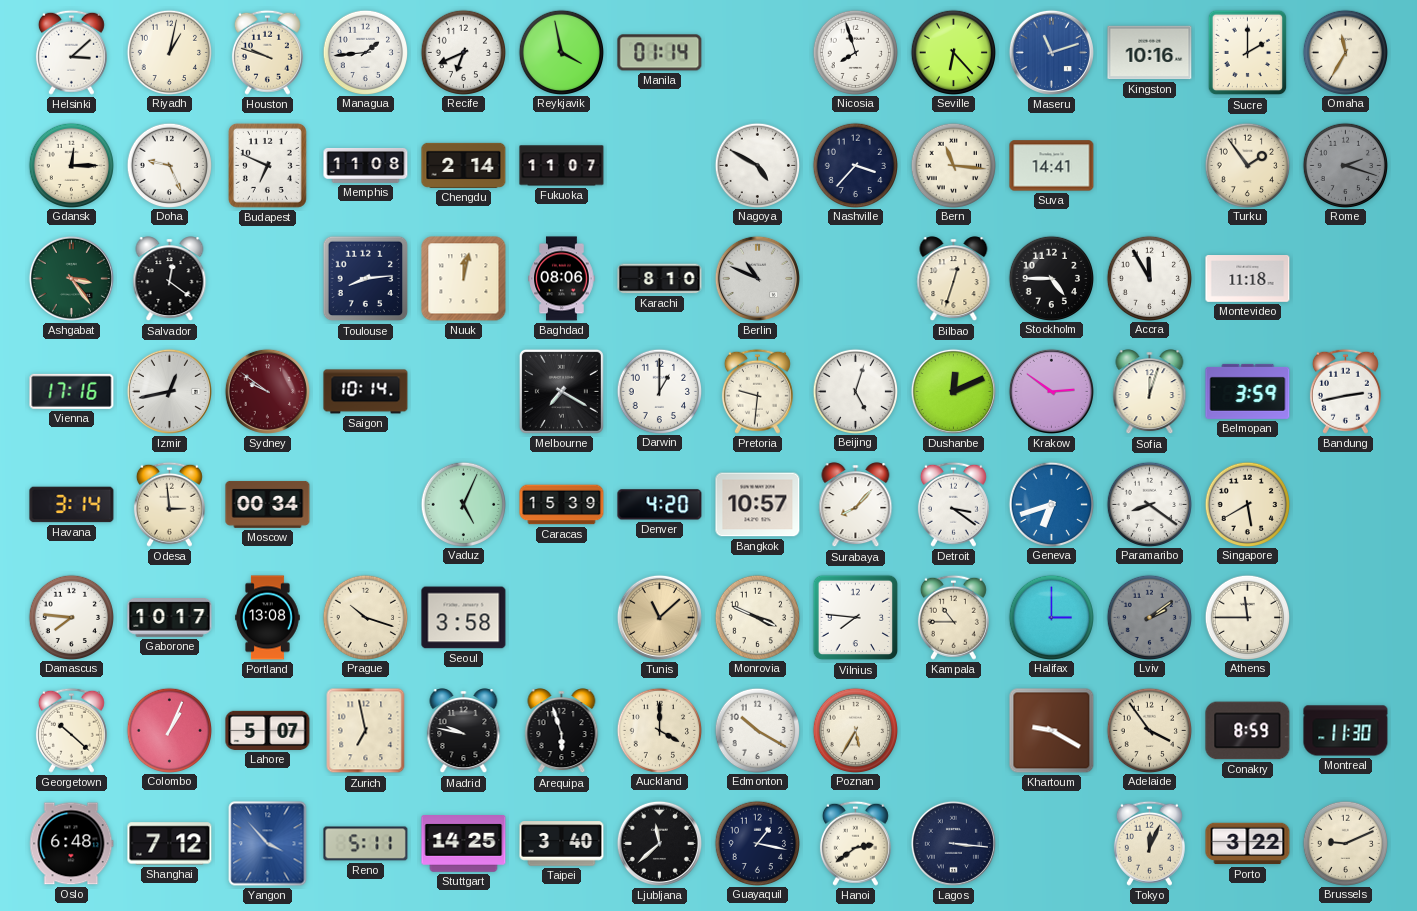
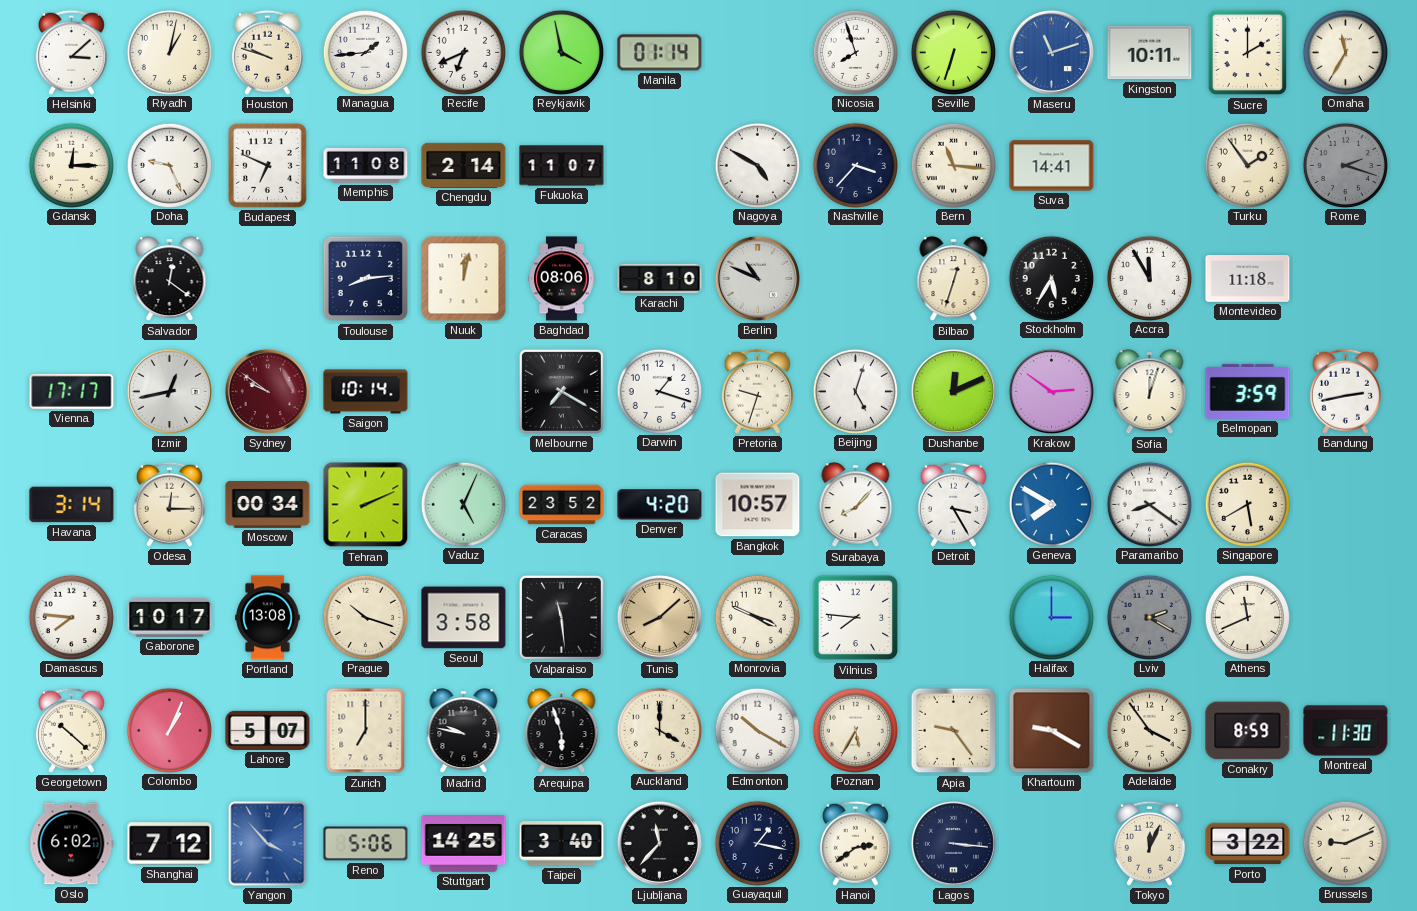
Seville: 6:23 -> 6:33 (953, 52)
Kingston: 10:16 -> 10:11 (1150, 53)
Ashgabat: 3:24 -> none (71, 278)
Stockholm: 4:45 -> 5:35 (1051, 278)
Vienna: 17:16 -> 17:17 (72, 391)
Darwin: 1:00 -> 1:18 (659, 391)
Pretoria: 9:31 -> 9:33 (757, 391)
Odesa: 2:59 -> 12:15 (169, 504)
Tehran: none -> 2:11 (366, 505)
Caracas: 15:39 -> 23:52 (562, 505)
Detroit: 3:21 -> 3:25 (953, 504)
Geneva: 6:42 -> 7:50 (1051, 504)
Valparaiso: none -> 11:29 (561, 617)
Tunis: 11:08 -> 8:08 (659, 617)
Kampala: 10:45 -> none (953, 617)
Lviv: 2:09 -> 2:20 (1149, 617)
Athens: 11:45 -> 11:41 (1247, 617)
Zurich: 6:58 -> 7:00 (366, 731)
Apia: none -> 9:24 (954, 731)
Oslo: 6:48 -> 6:02 (72, 844)
Reno: 5:11 -> 5:06 (366, 844)
Ljubljana: 11:38 -> 11:37 (659, 843)
